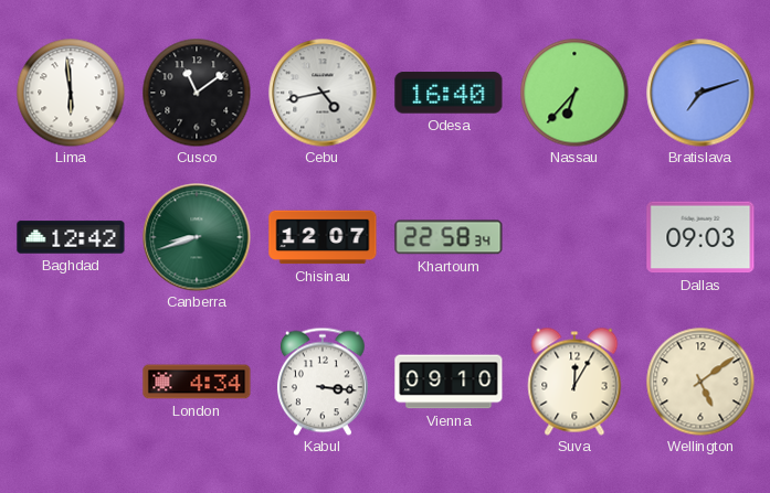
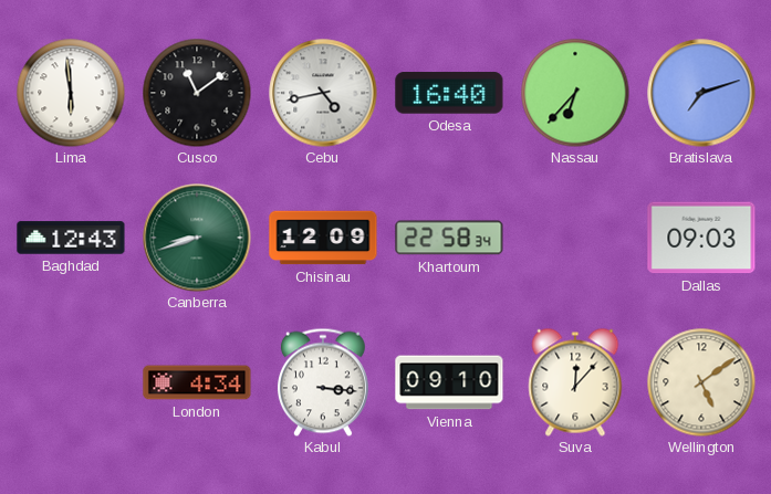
Baghdad: 12:42 -> 12:43 (71, 238)
Chisinau: 12:07 -> 12:09 (323, 238)
Suva: 12:05 -> 12:07 (575, 382)
